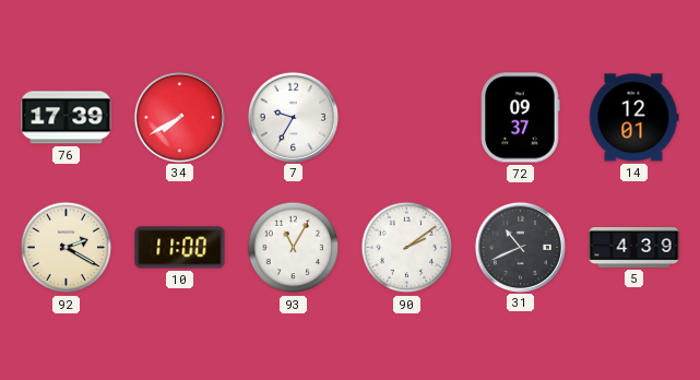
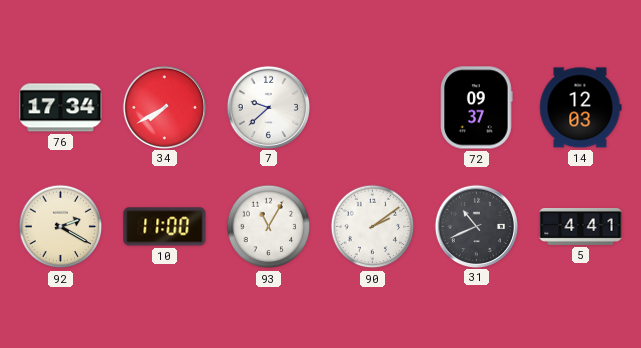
76: 17:39 -> 17:34 (61, 108)
7: 9:35 -> 9:38 (268, 107)
14: 12:01 -> 12:03 (581, 108)
5: 4:39 -> 4:41 (581, 227)
